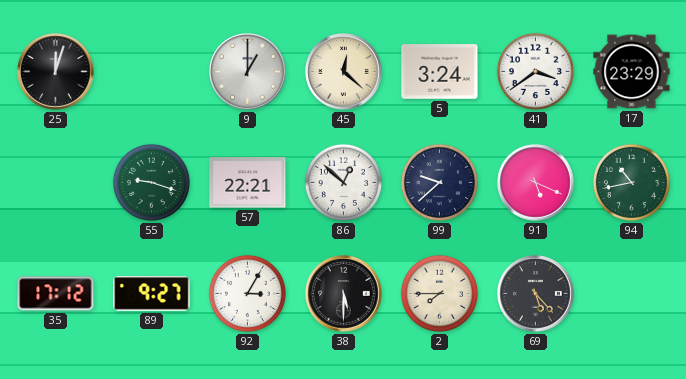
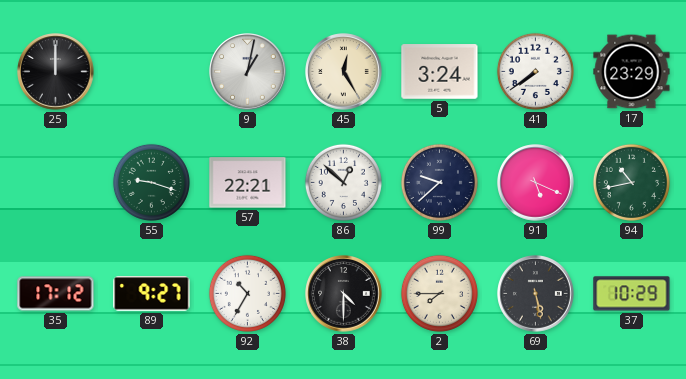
25: 12:03 -> 12:00 (56, 72)
9: 1:00 -> 1:02 (248, 72)
45: 12:22 -> 12:25 (344, 72)
41: 3:39 -> 7:39 (535, 71)
92: 3:05 -> 10:35 (247, 293)
38: 5:30 -> 4:30 (344, 294)
69: 5:23 -> 5:28 (536, 294)
37: none -> 10:29 (632, 294)
